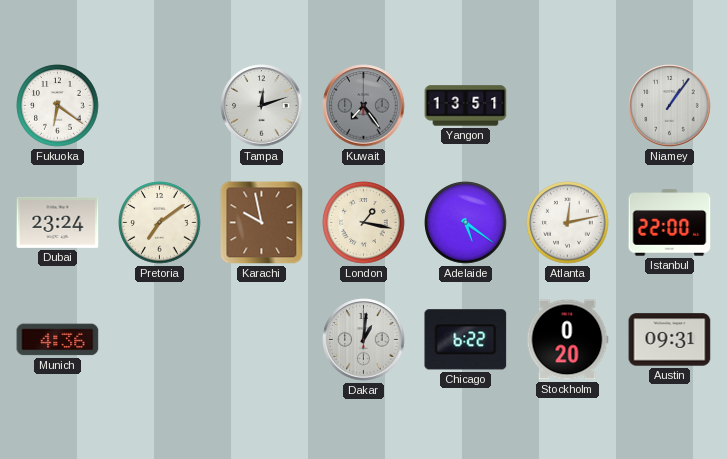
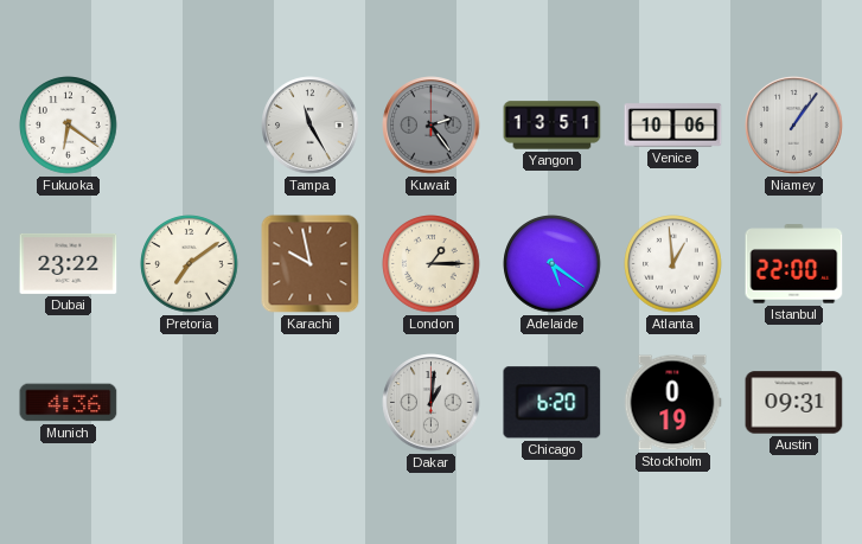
Tampa: 12:12 -> 11:25 (311, 126)
Kuwait: 7:24 -> 2:24 (432, 126)
Venice: none -> 10:06 (673, 126)
Dubai: 23:24 -> 23:22 (69, 263)
London: 1:17 -> 1:15 (432, 264)
Atlanta: 12:13 -> 12:59 (673, 264)
Chicago: 6:22 -> 6:20 (553, 403)
Stockholm: 0:20 -> 0:19 (672, 403)
